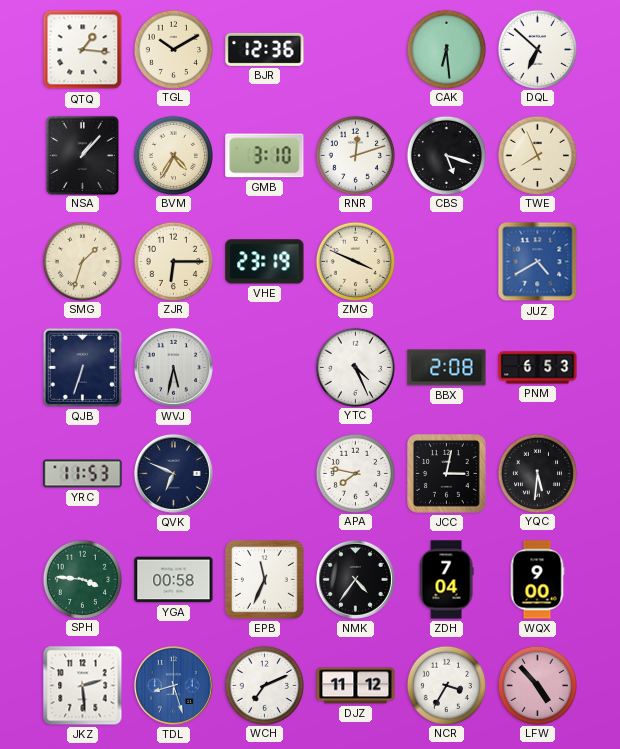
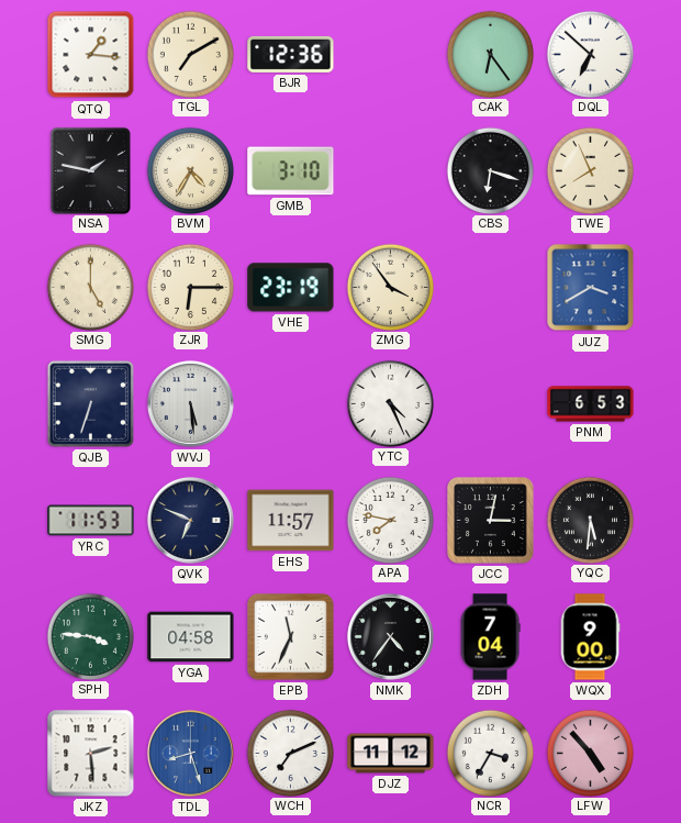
TGL: 10:10 -> 7:10 (190, 54)
CAK: 6:29 -> 6:24 (490, 54)
NSA: 1:07 -> 1:47 (90, 170)
RNR: 12:12 -> none (355, 155)
CBS: 5:18 -> 6:18 (490, 170)
SMG: 1:33 -> 5:00 (90, 287)
ZMG: 3:49 -> 3:54 (390, 287)
JUZ: 4:40 -> 3:40 (591, 288)
WVJ: 5:32 -> 5:29 (190, 403)
BBX: 2:08 -> none (447, 368)
EHS: none -> 11:57 (291, 521)
YGA: 00:58 -> 04:58 (191, 637)
